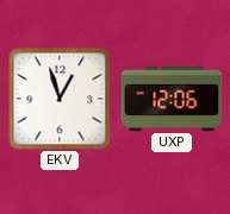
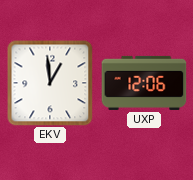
EKV: 12:57 -> 12:59 (50, 83)
